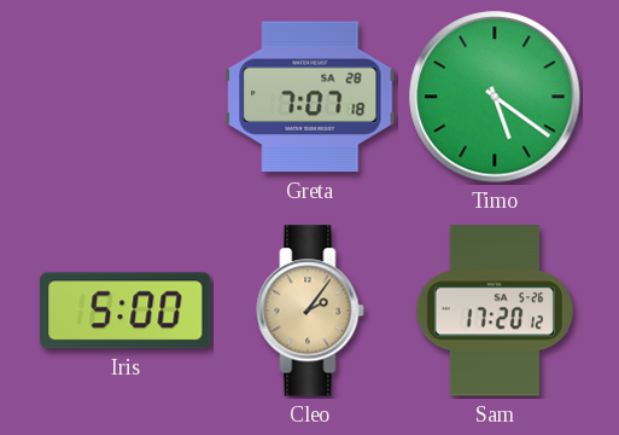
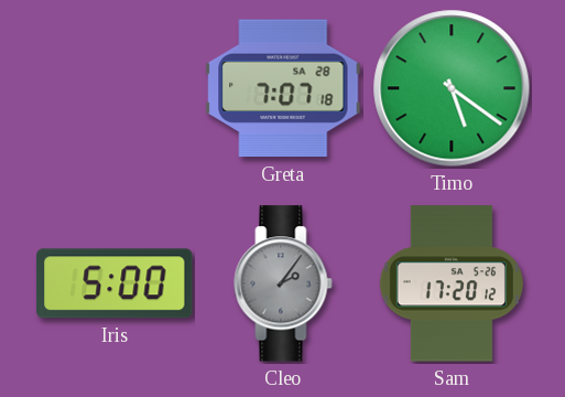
Cleo dial: champagne -> grey (283, 283)
